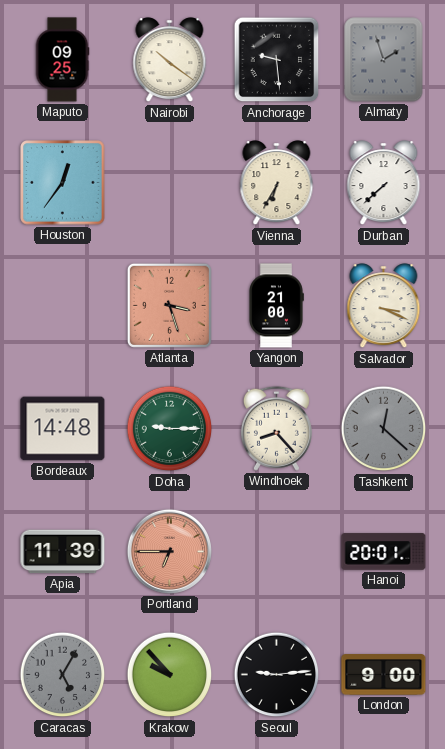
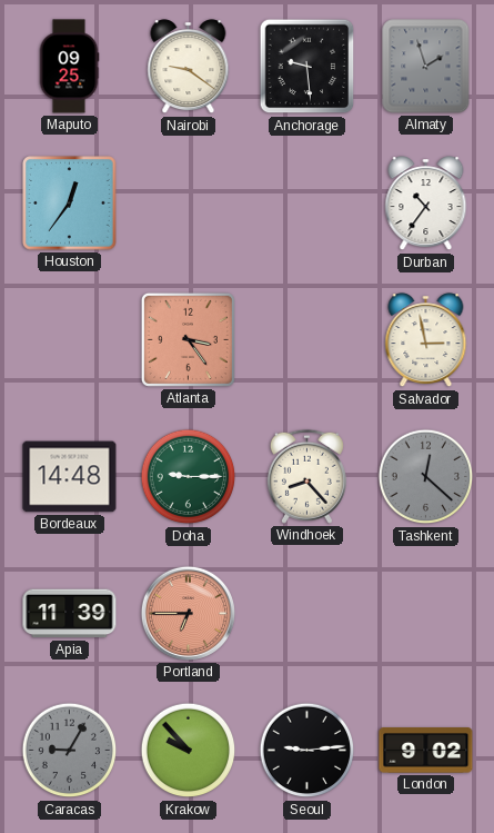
Nairobi: 10:21 -> 9:21 (189, 67)
Vienna: 6:35 -> none (277, 183)
Durban: 7:38 -> 10:36 (426, 204)
Atlanta: 3:27 -> 3:24 (188, 339)
Yangon: 21:00 -> none (276, 306)
Salvador: 3:19 -> 2:58 (426, 340)
Hanoi: 20:01 -> none (384, 552)
Caracas: 5:05 -> 9:05 (70, 751)
London: 9:00 -> 9:02 (426, 751)
